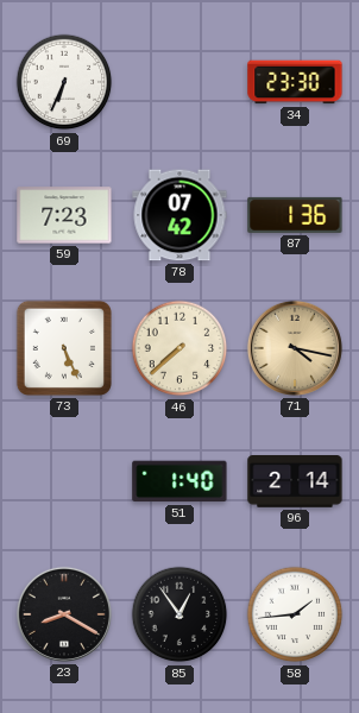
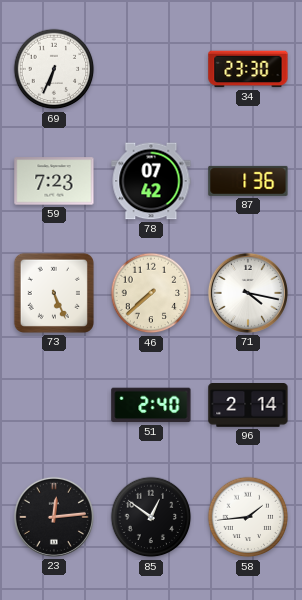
71 dial: champagne -> white (248, 293)
51: 1:40 -> 2:40 (151, 405)
23: 8:20 -> 12:14 (54, 517)
85: 12:54 -> 12:51 (151, 517)
